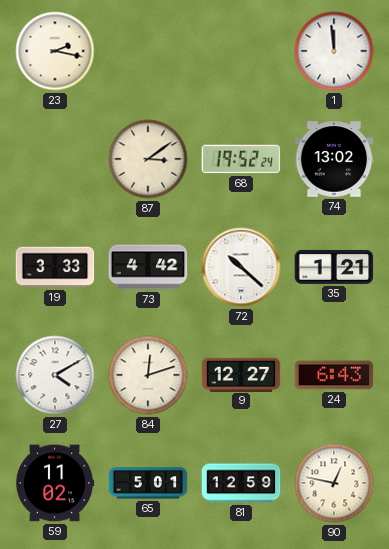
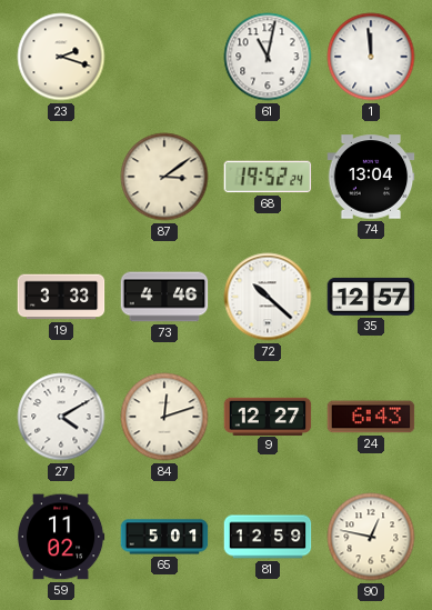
23: 2:17 -> 2:18 (61, 57)
61: none -> 11:02 (268, 57)
74: 13:02 -> 13:04 (371, 177)
73: 4:42 -> 4:46 (164, 297)
35: 1:21 -> 12:57 (371, 297)
